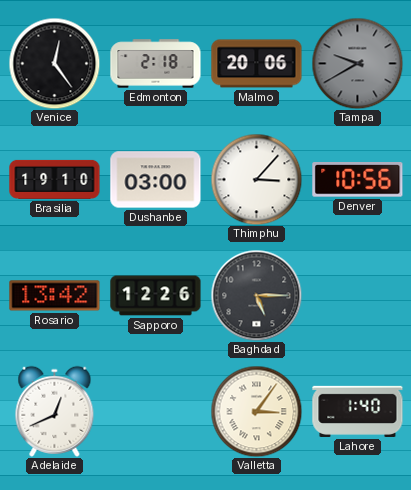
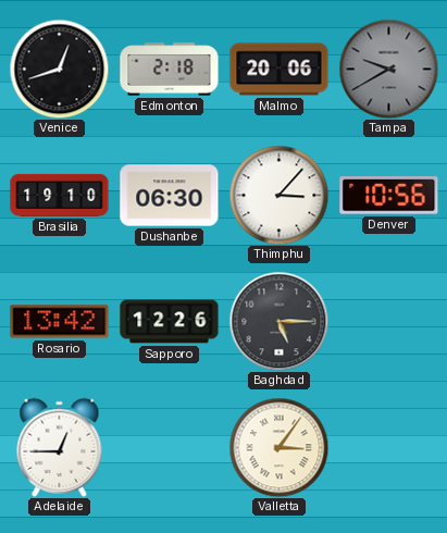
Venice: 12:24 -> 12:42 (59, 69)
Dushanbe: 03:00 -> 06:30 (170, 196)
Adelaide: 12:41 -> 12:45 (60, 447)
Lahore: 1:40 -> none (358, 411)
